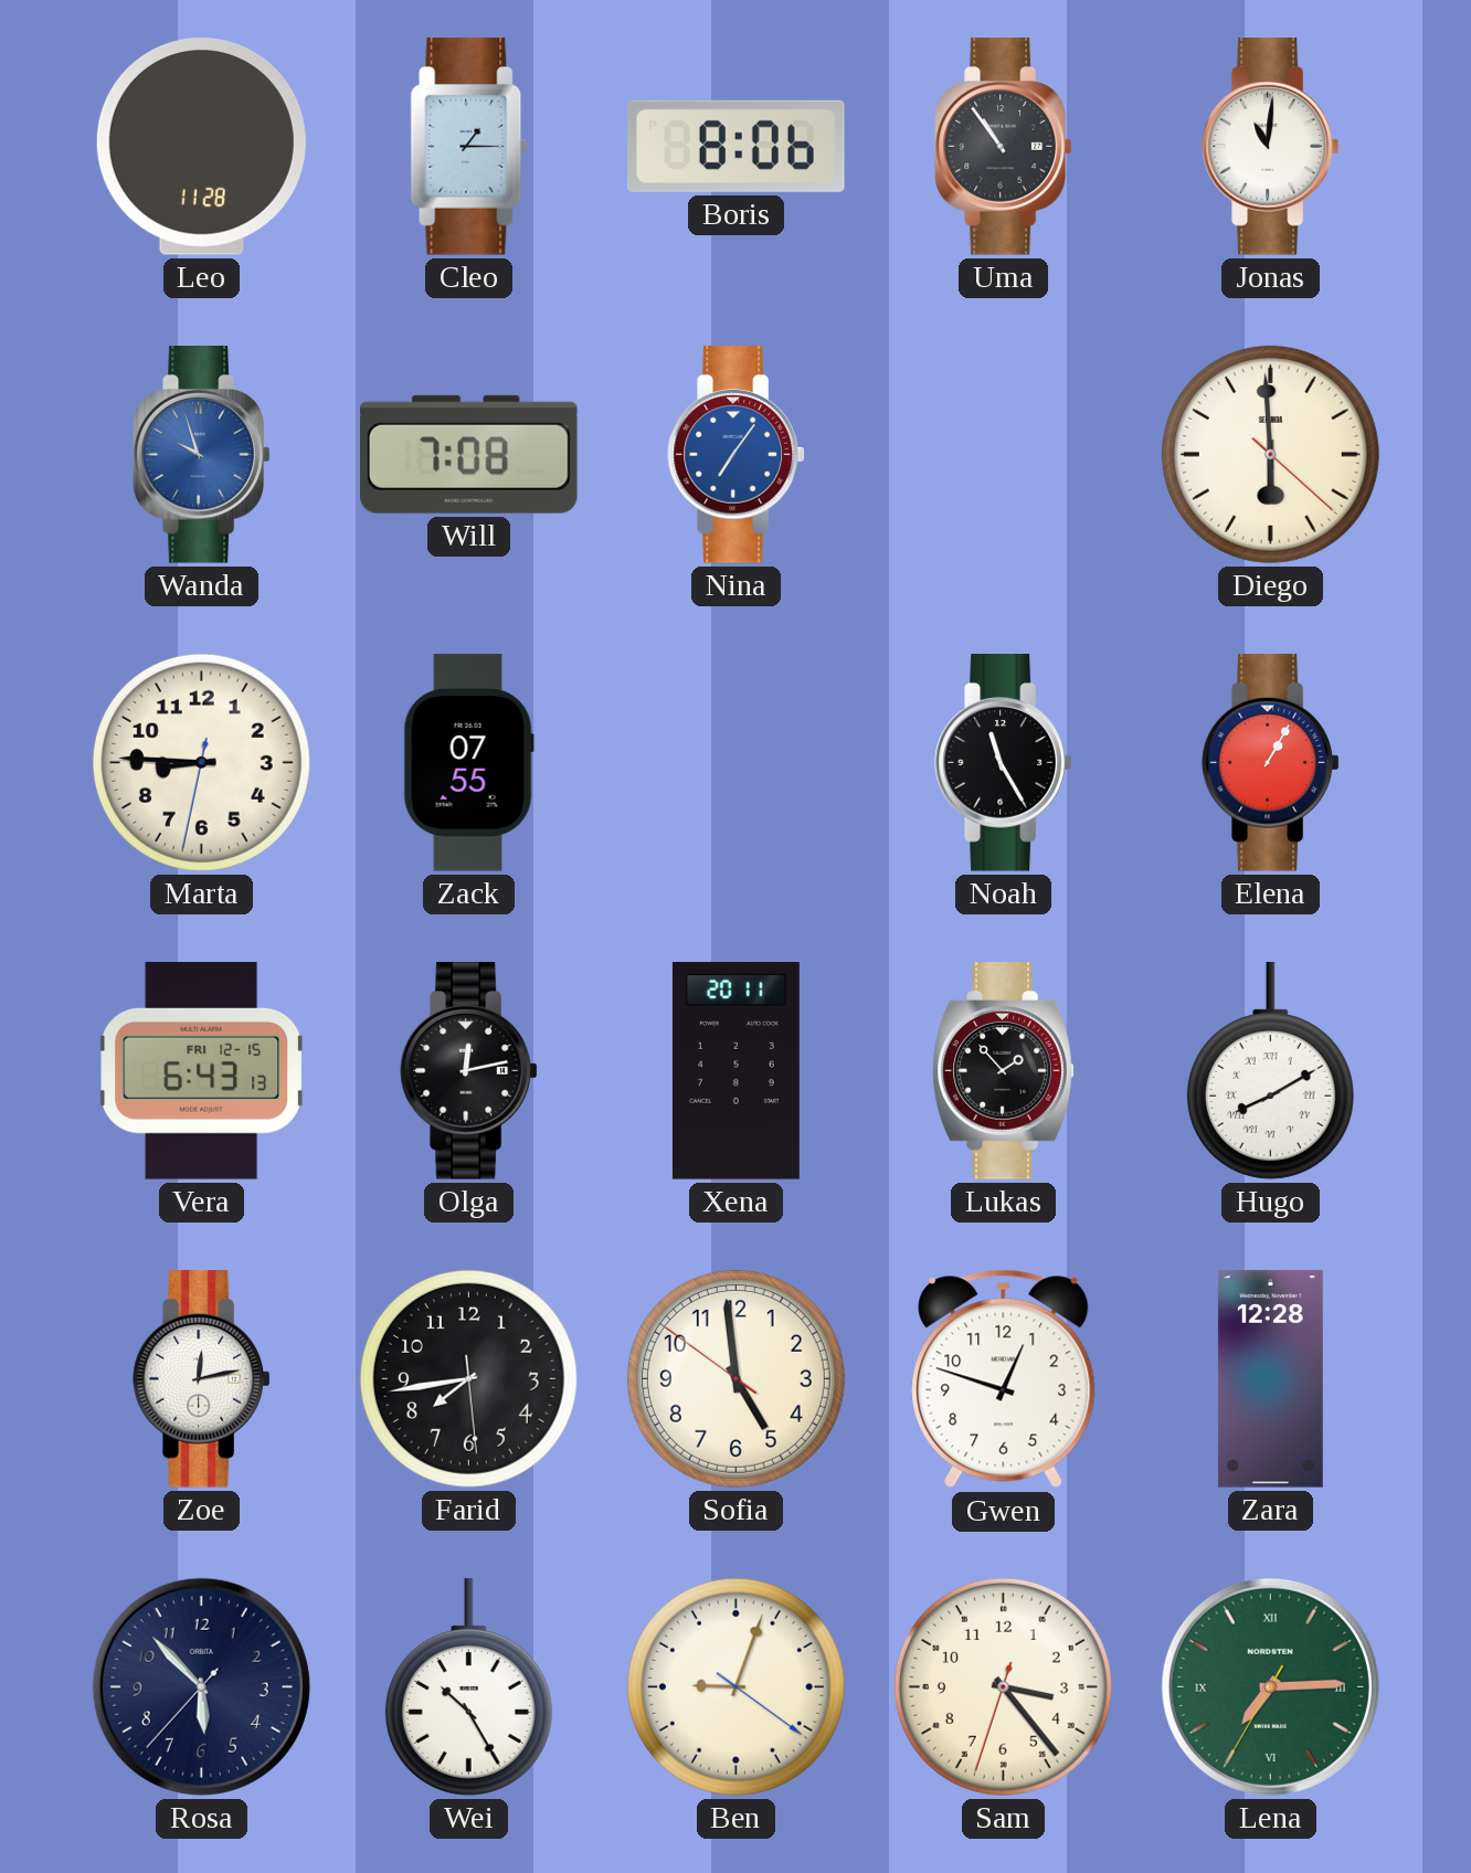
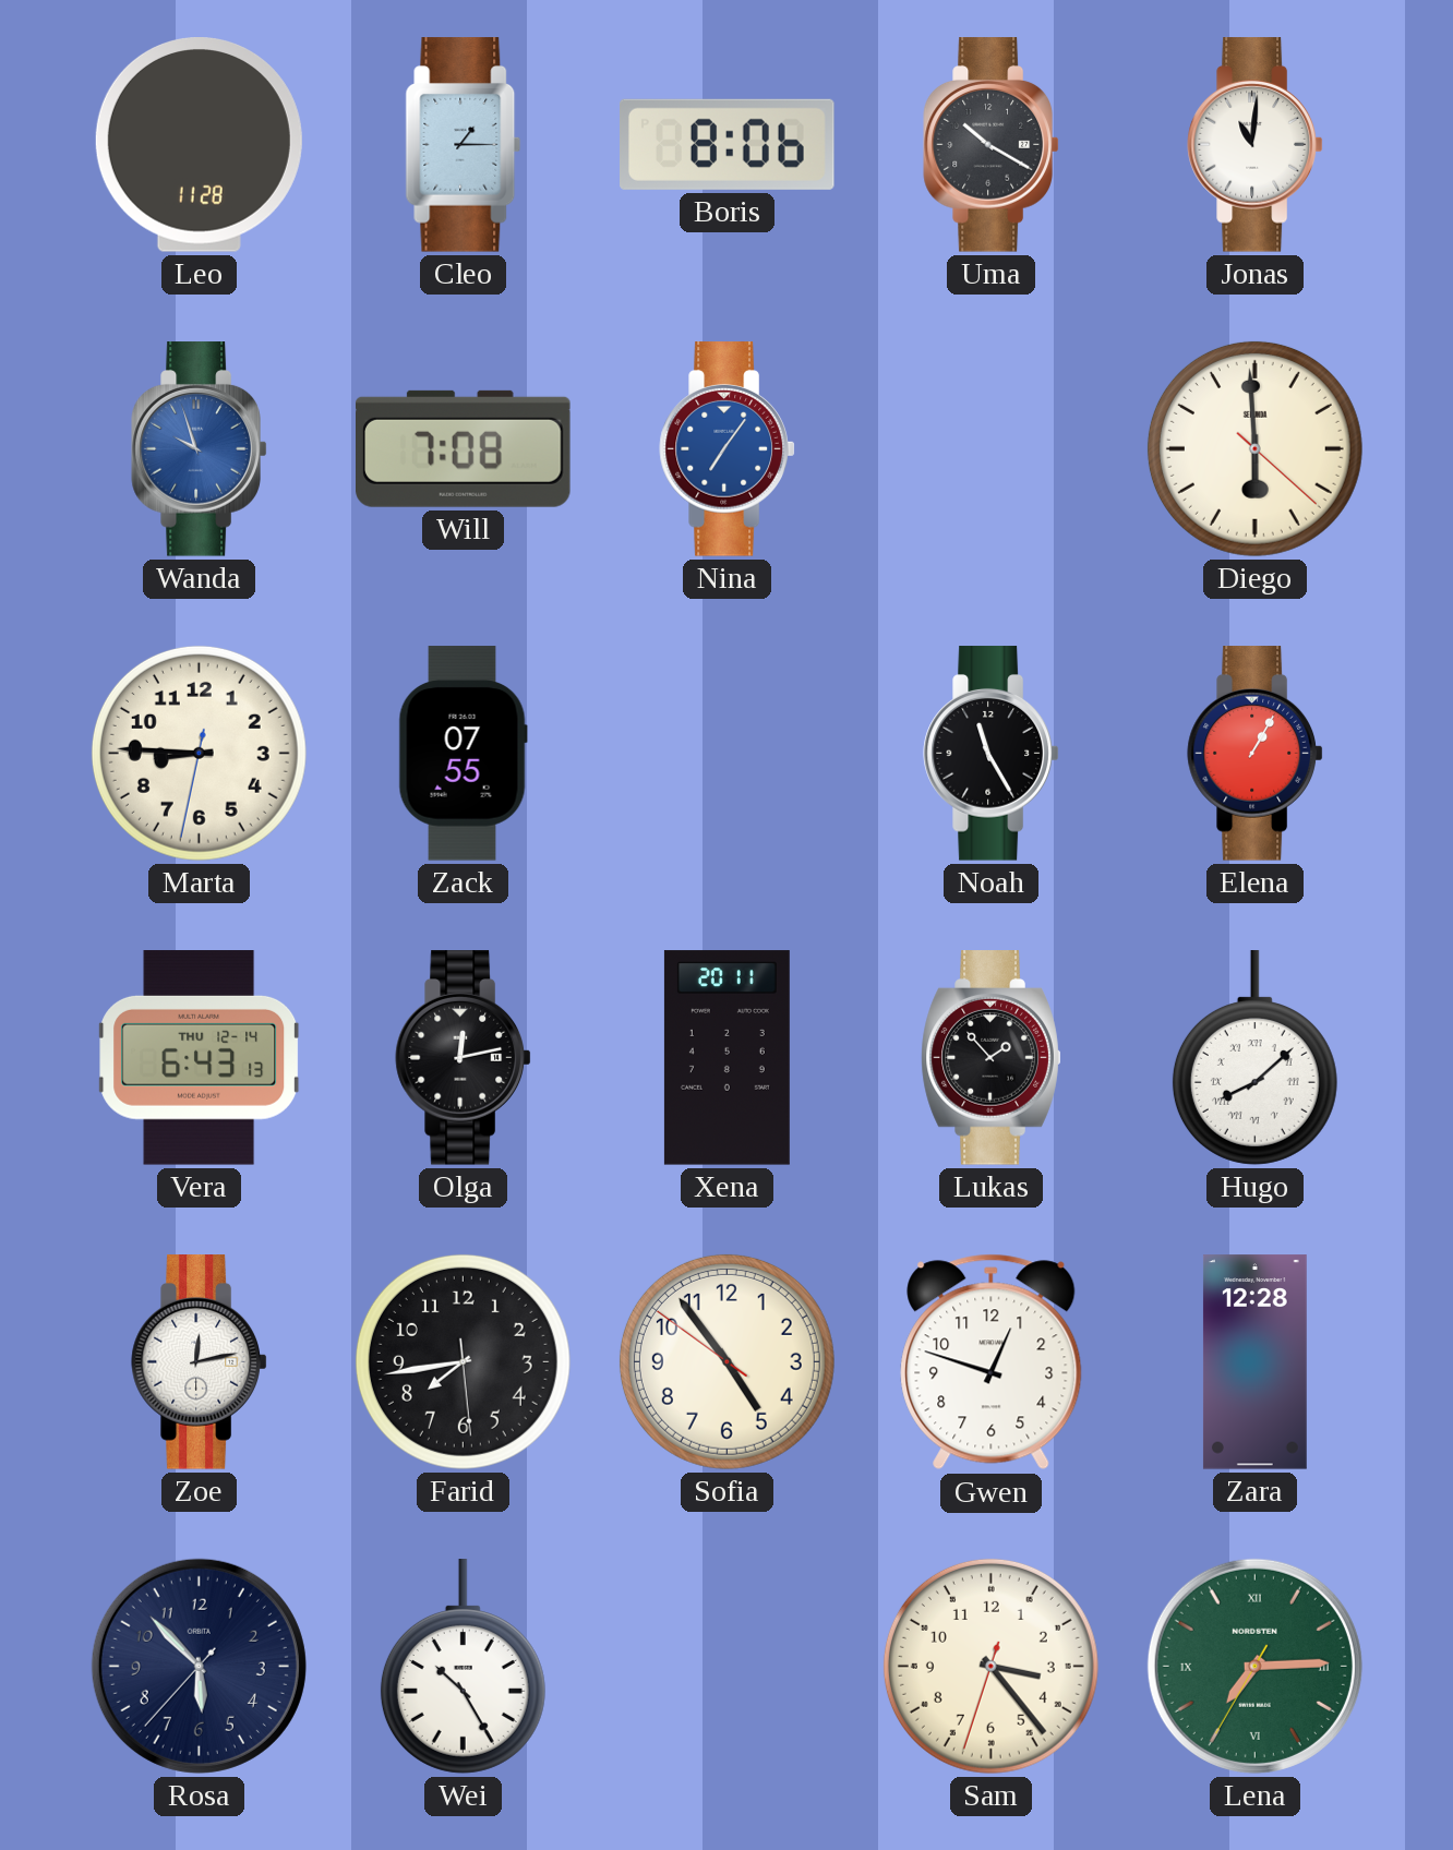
Uma: 10:54 -> 10:20 (992, 145)
Vera date: FRI 12-15 -> THU 12-14 (200, 1058)
Hugo: 8:10 -> 8:08 (1254, 1058)
Sofia: 4:58 -> 4:53 (726, 1361)
Ben: 9:03 -> none (735, 1686)
